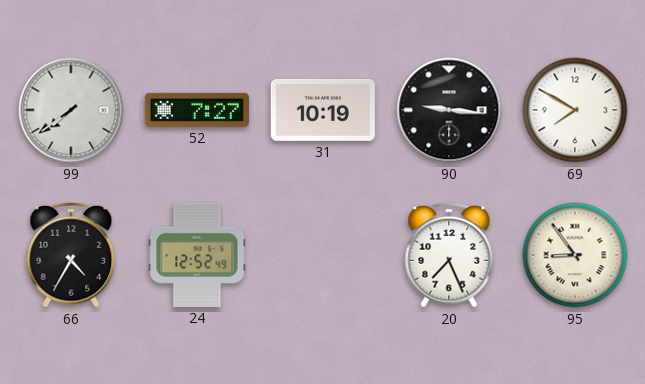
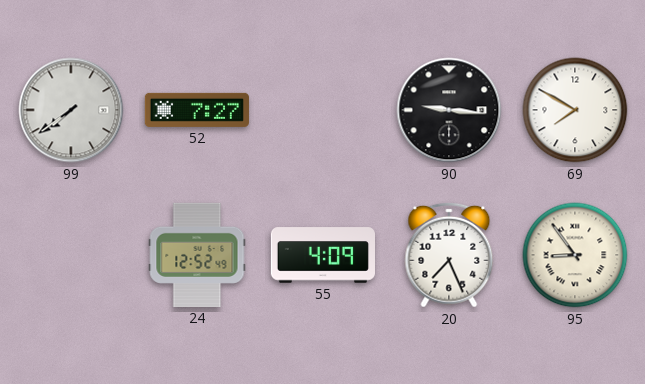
31: 10:19 -> none (323, 110)
66: 4:35 -> none (71, 255)
55: none -> 4:09 (322, 255)
